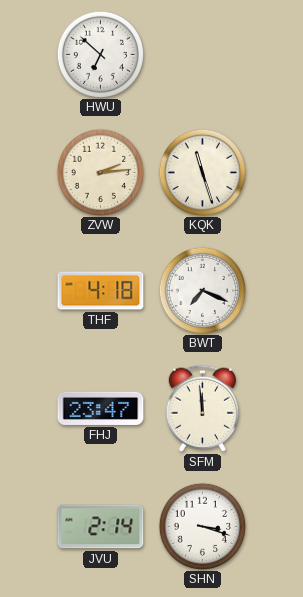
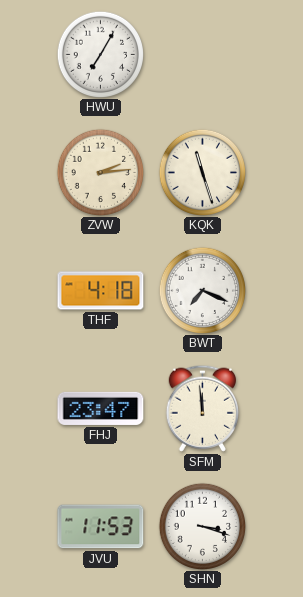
HWU: 6:52 -> 7:05 (100, 54)
JVU: 2:14 -> 11:53 (101, 527)
